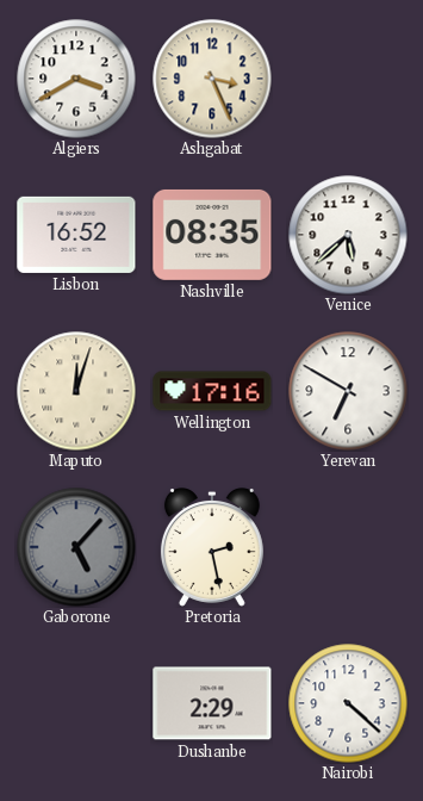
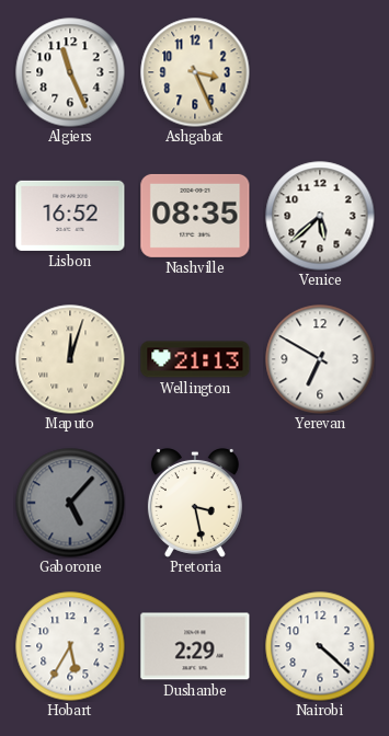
Algiers: 3:40 -> 11:26 (70, 72)
Wellington: 17:16 -> 21:13 (195, 359)
Pretoria: 2:28 -> 3:28 (195, 504)
Hobart: none -> 5:35 (70, 646)
